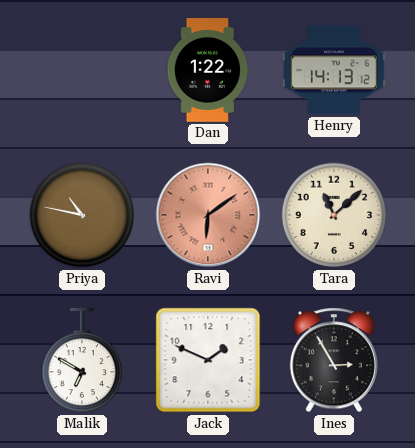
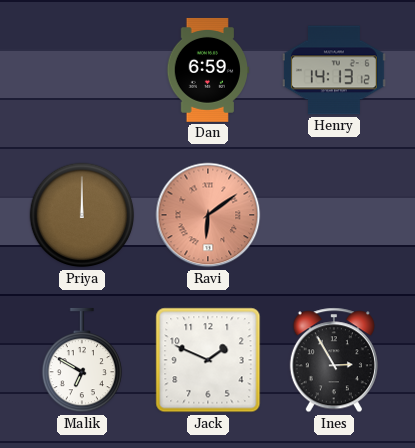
Dan: 1:22 -> 6:59 (208, 70)
Priya: 10:47 -> 12:00 (82, 215)
Tara: 11:08 -> none (334, 215)
